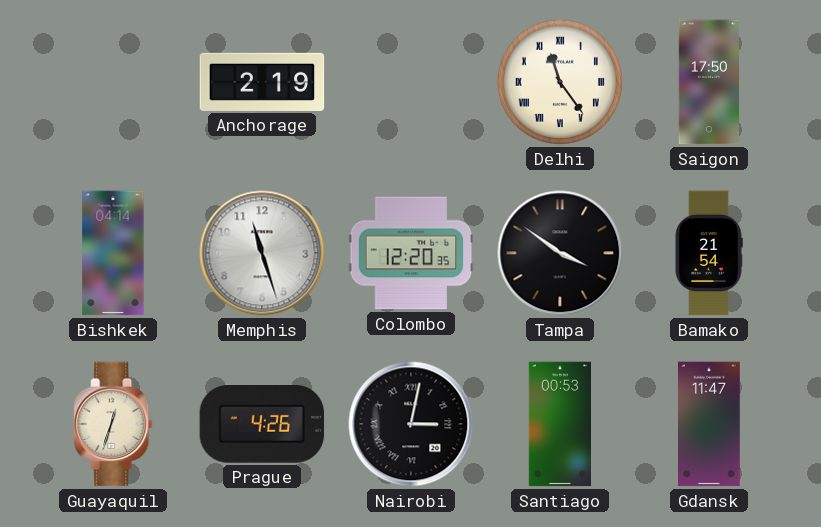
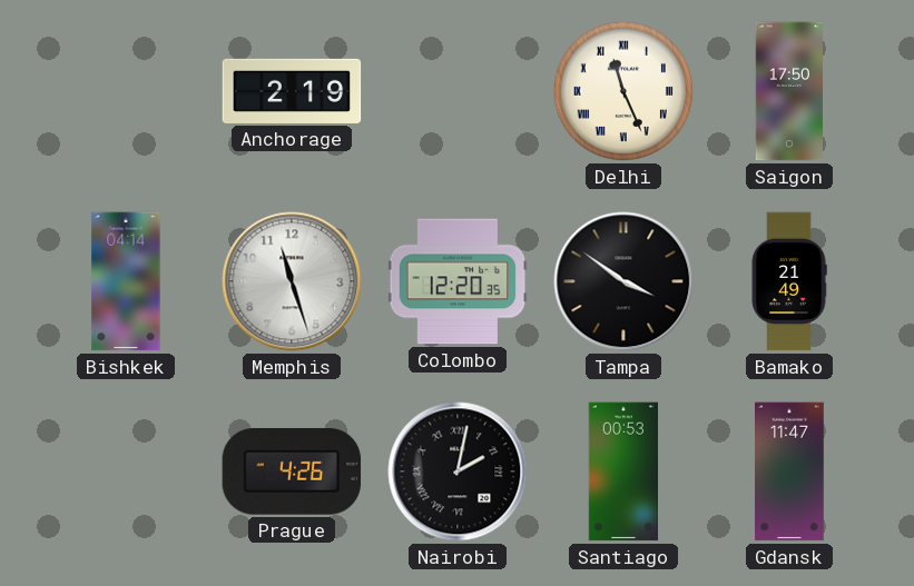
Delhi: 11:24 -> 11:26 (623, 91)
Bamako: 21:54 -> 21:49 (789, 281)
Guayaquil: 12:33 -> none (113, 424)
Nairobi: 3:02 -> 2:02 (458, 471)
